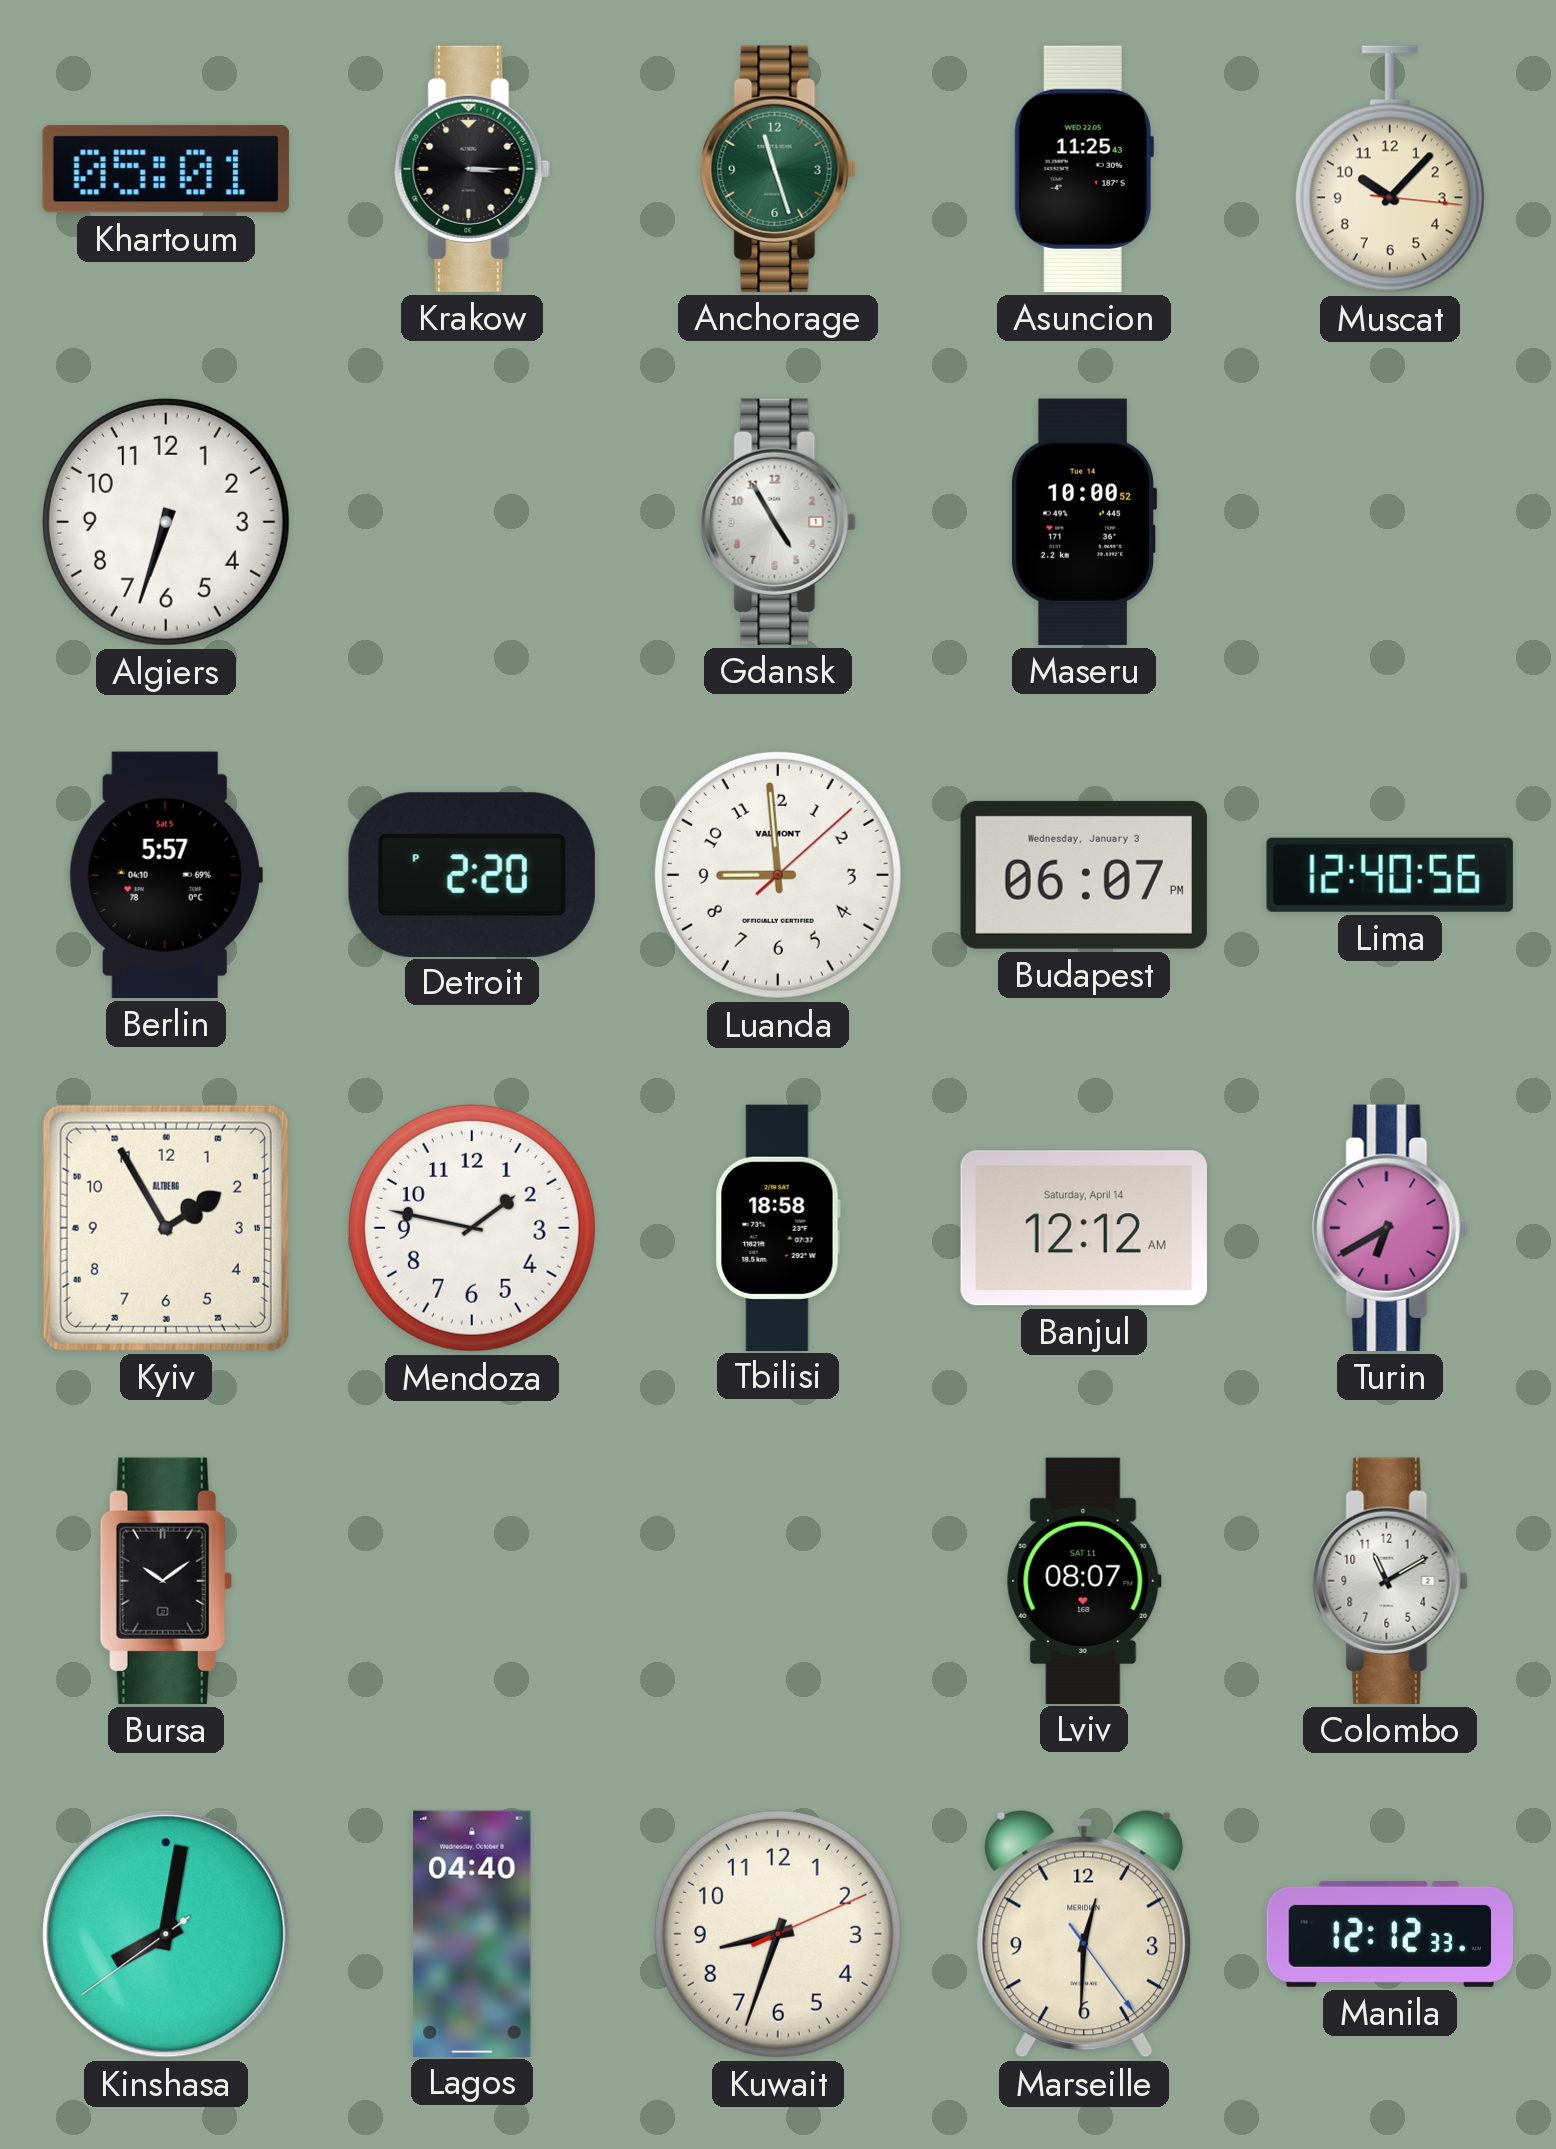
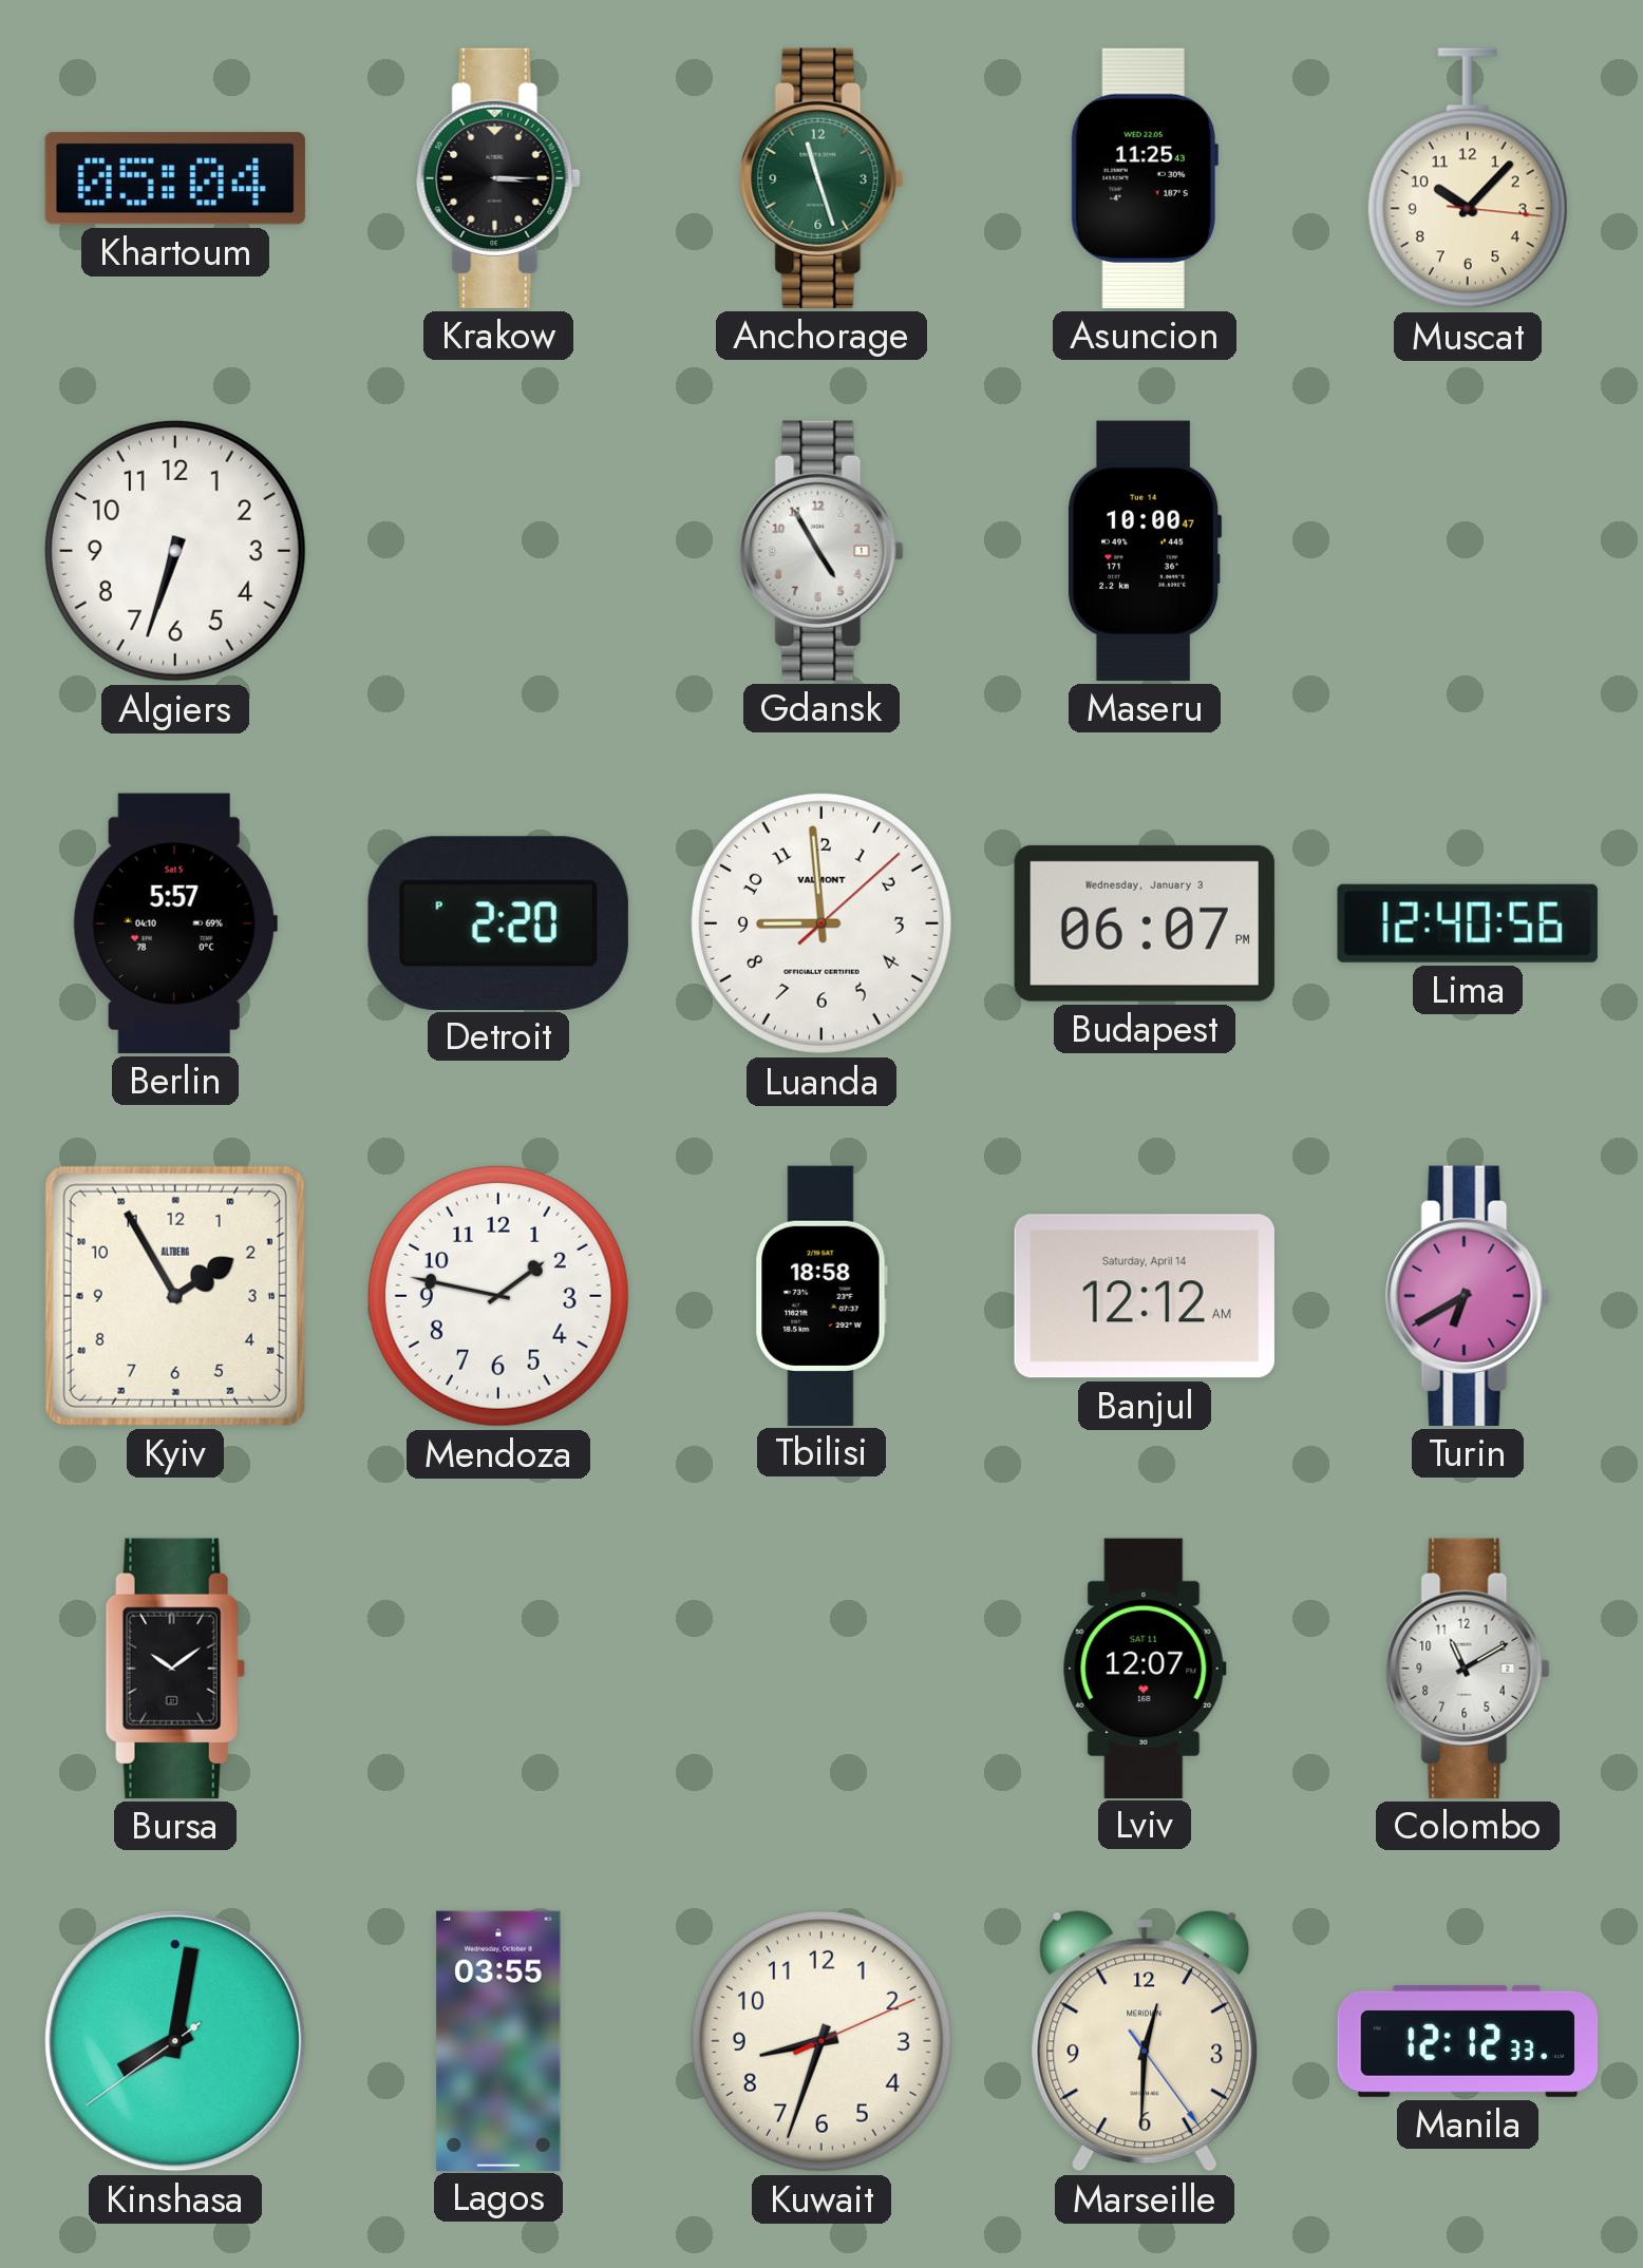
Khartoum: 05:01 -> 05:04 (175, 178)
Maseru: 10:00:52 -> 10:00:47 (1145, 551)
Lviv: 08:07 -> 12:07 (1145, 1667)
Lagos: 04:40 -> 03:55 (498, 2040)
